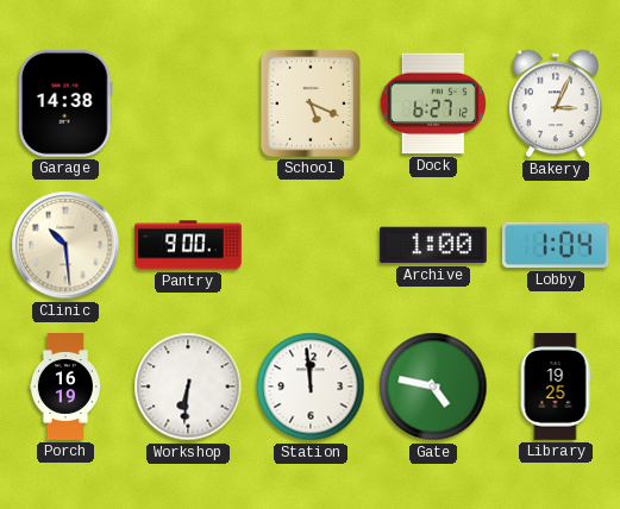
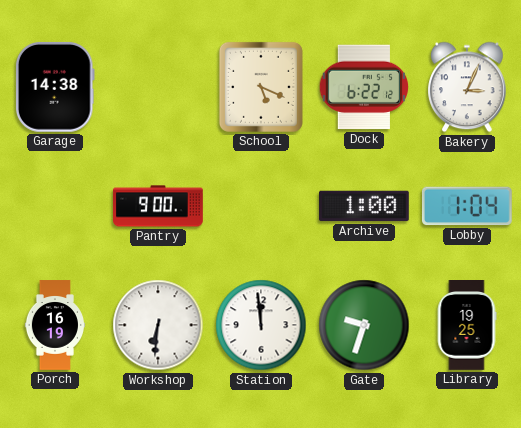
Dock: 6:27 -> 6:22 (363, 87)
Clinic: 10:29 -> none (65, 245)
Gate: 4:47 -> 9:33 (364, 325)
